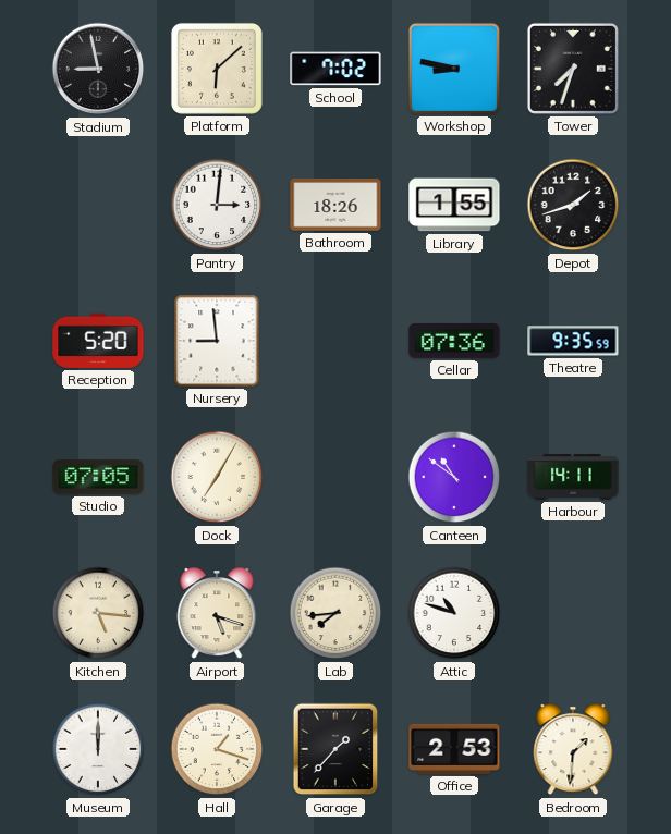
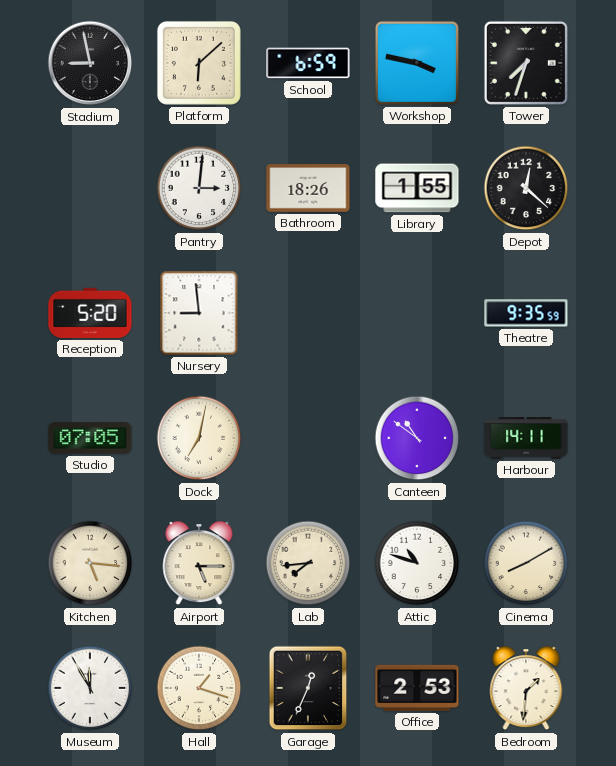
School: 7:02 -> 6:59 (308, 63)
Workshop: 8:47 -> 3:47 (417, 63)
Depot: 1:42 -> 12:22 (526, 188)
Cellar: 07:36 -> none (454, 341)
Dock: 7:05 -> 7:02 (199, 438)
Airport: 5:18 -> 5:15 (199, 564)
Cinema: none -> 8:10 (526, 563)
Museum: 12:00 -> 11:55 (90, 688)
Garage: 1:37 -> 12:34 (308, 688)
